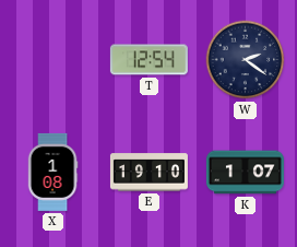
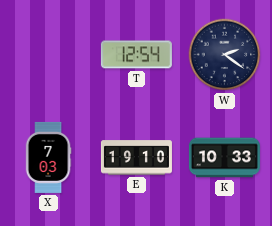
X: 1:08 -> 7:03 (48, 157)
K: 1:07 -> 10:33 (224, 158)
